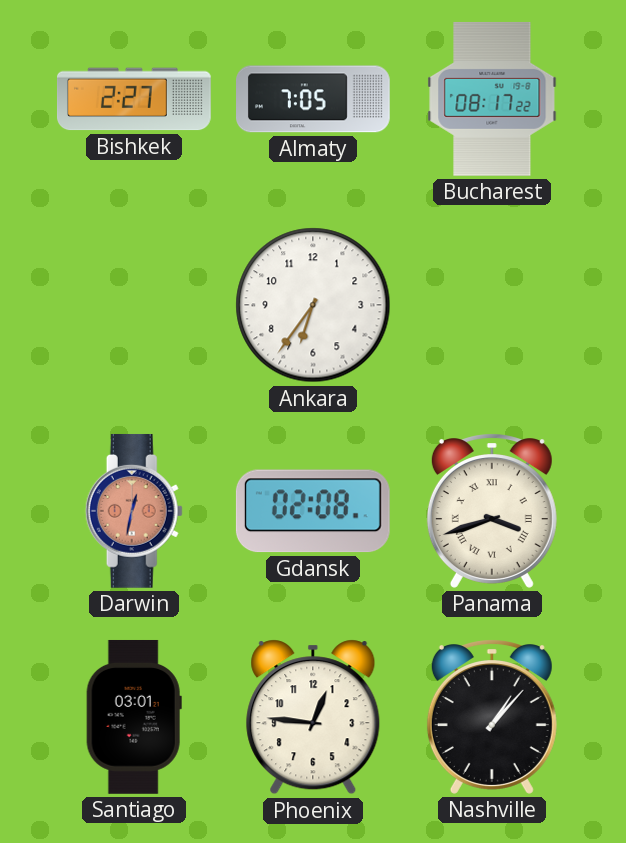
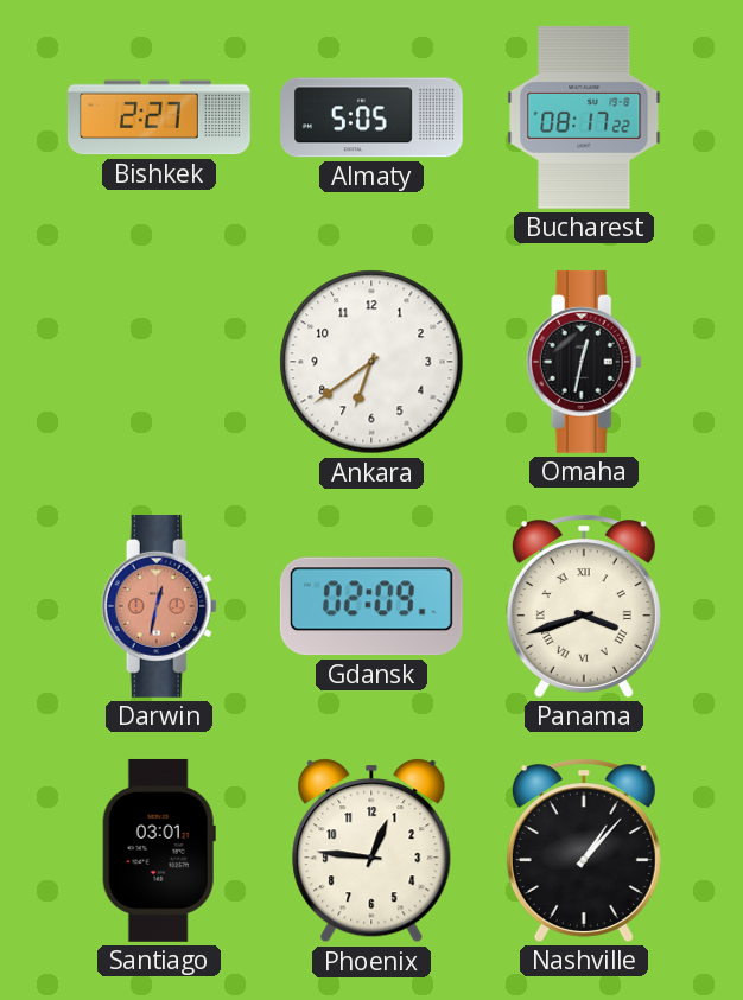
Almaty: 7:05 -> 5:05 (373, 117)
Ankara: 6:36 -> 6:39 (371, 362)
Omaha: none -> 12:32 (584, 362)
Gdansk: 02:08 -> 02:09 (371, 606)
